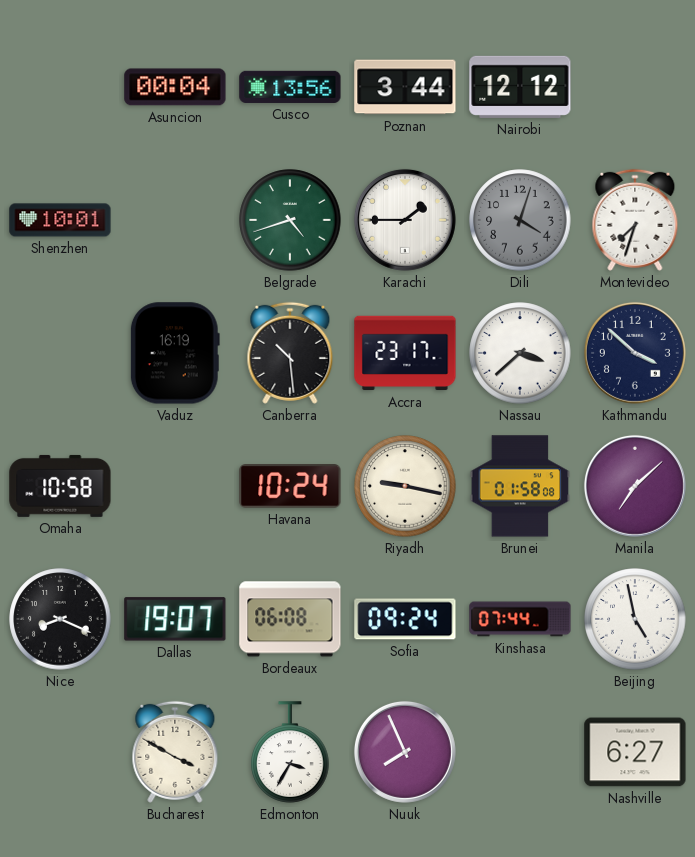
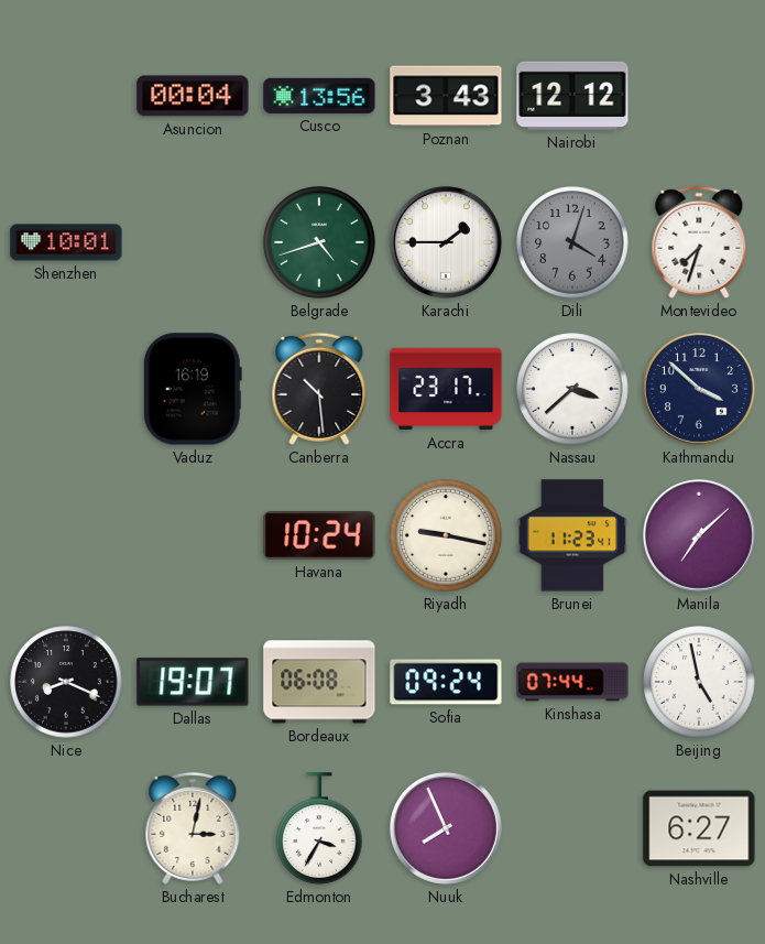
Poznan: 3:44 -> 3:43 (446, 96)
Omaha: 10:58 -> none (60, 486)
Brunei: 01:58 -> 11:23 (572, 535)
Bucharest: 3:50 -> 3:02 (193, 828)
